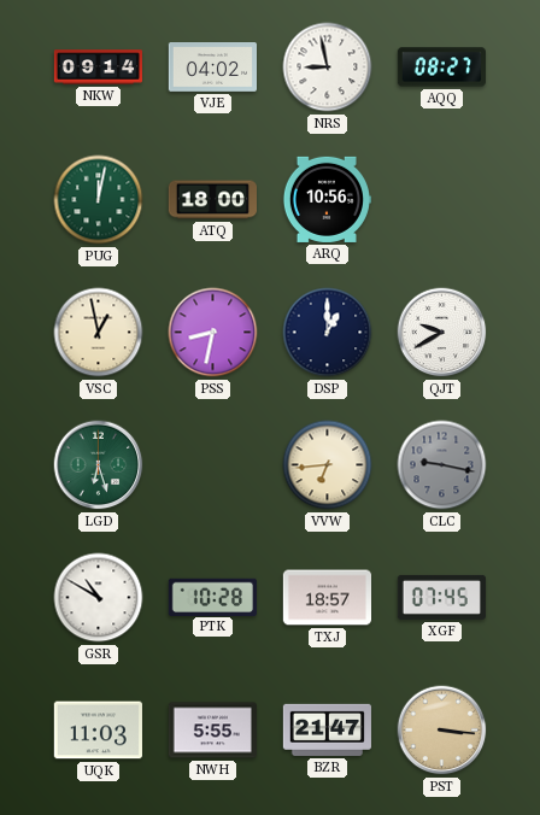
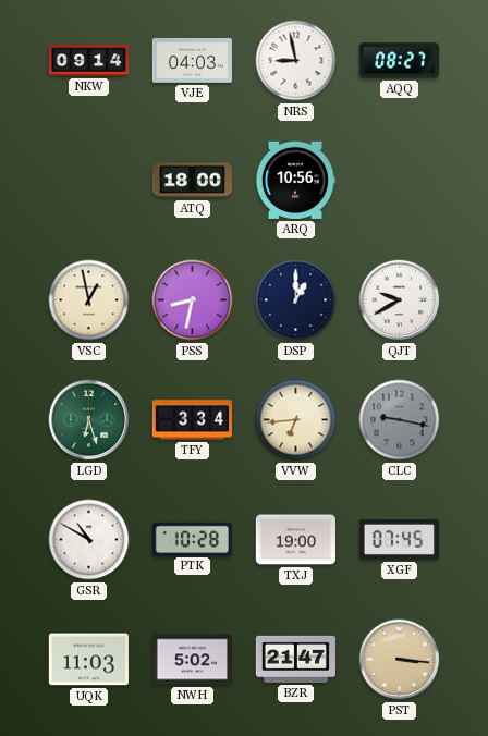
VJE: 04:02 -> 04:03 (192, 61)
PUG: 12:02 -> none (99, 200)
TFY: none -> 3:34 (192, 420)
TXJ: 18:57 -> 19:00 (295, 540)
NWH: 5:55 -> 5:02 (192, 660)
